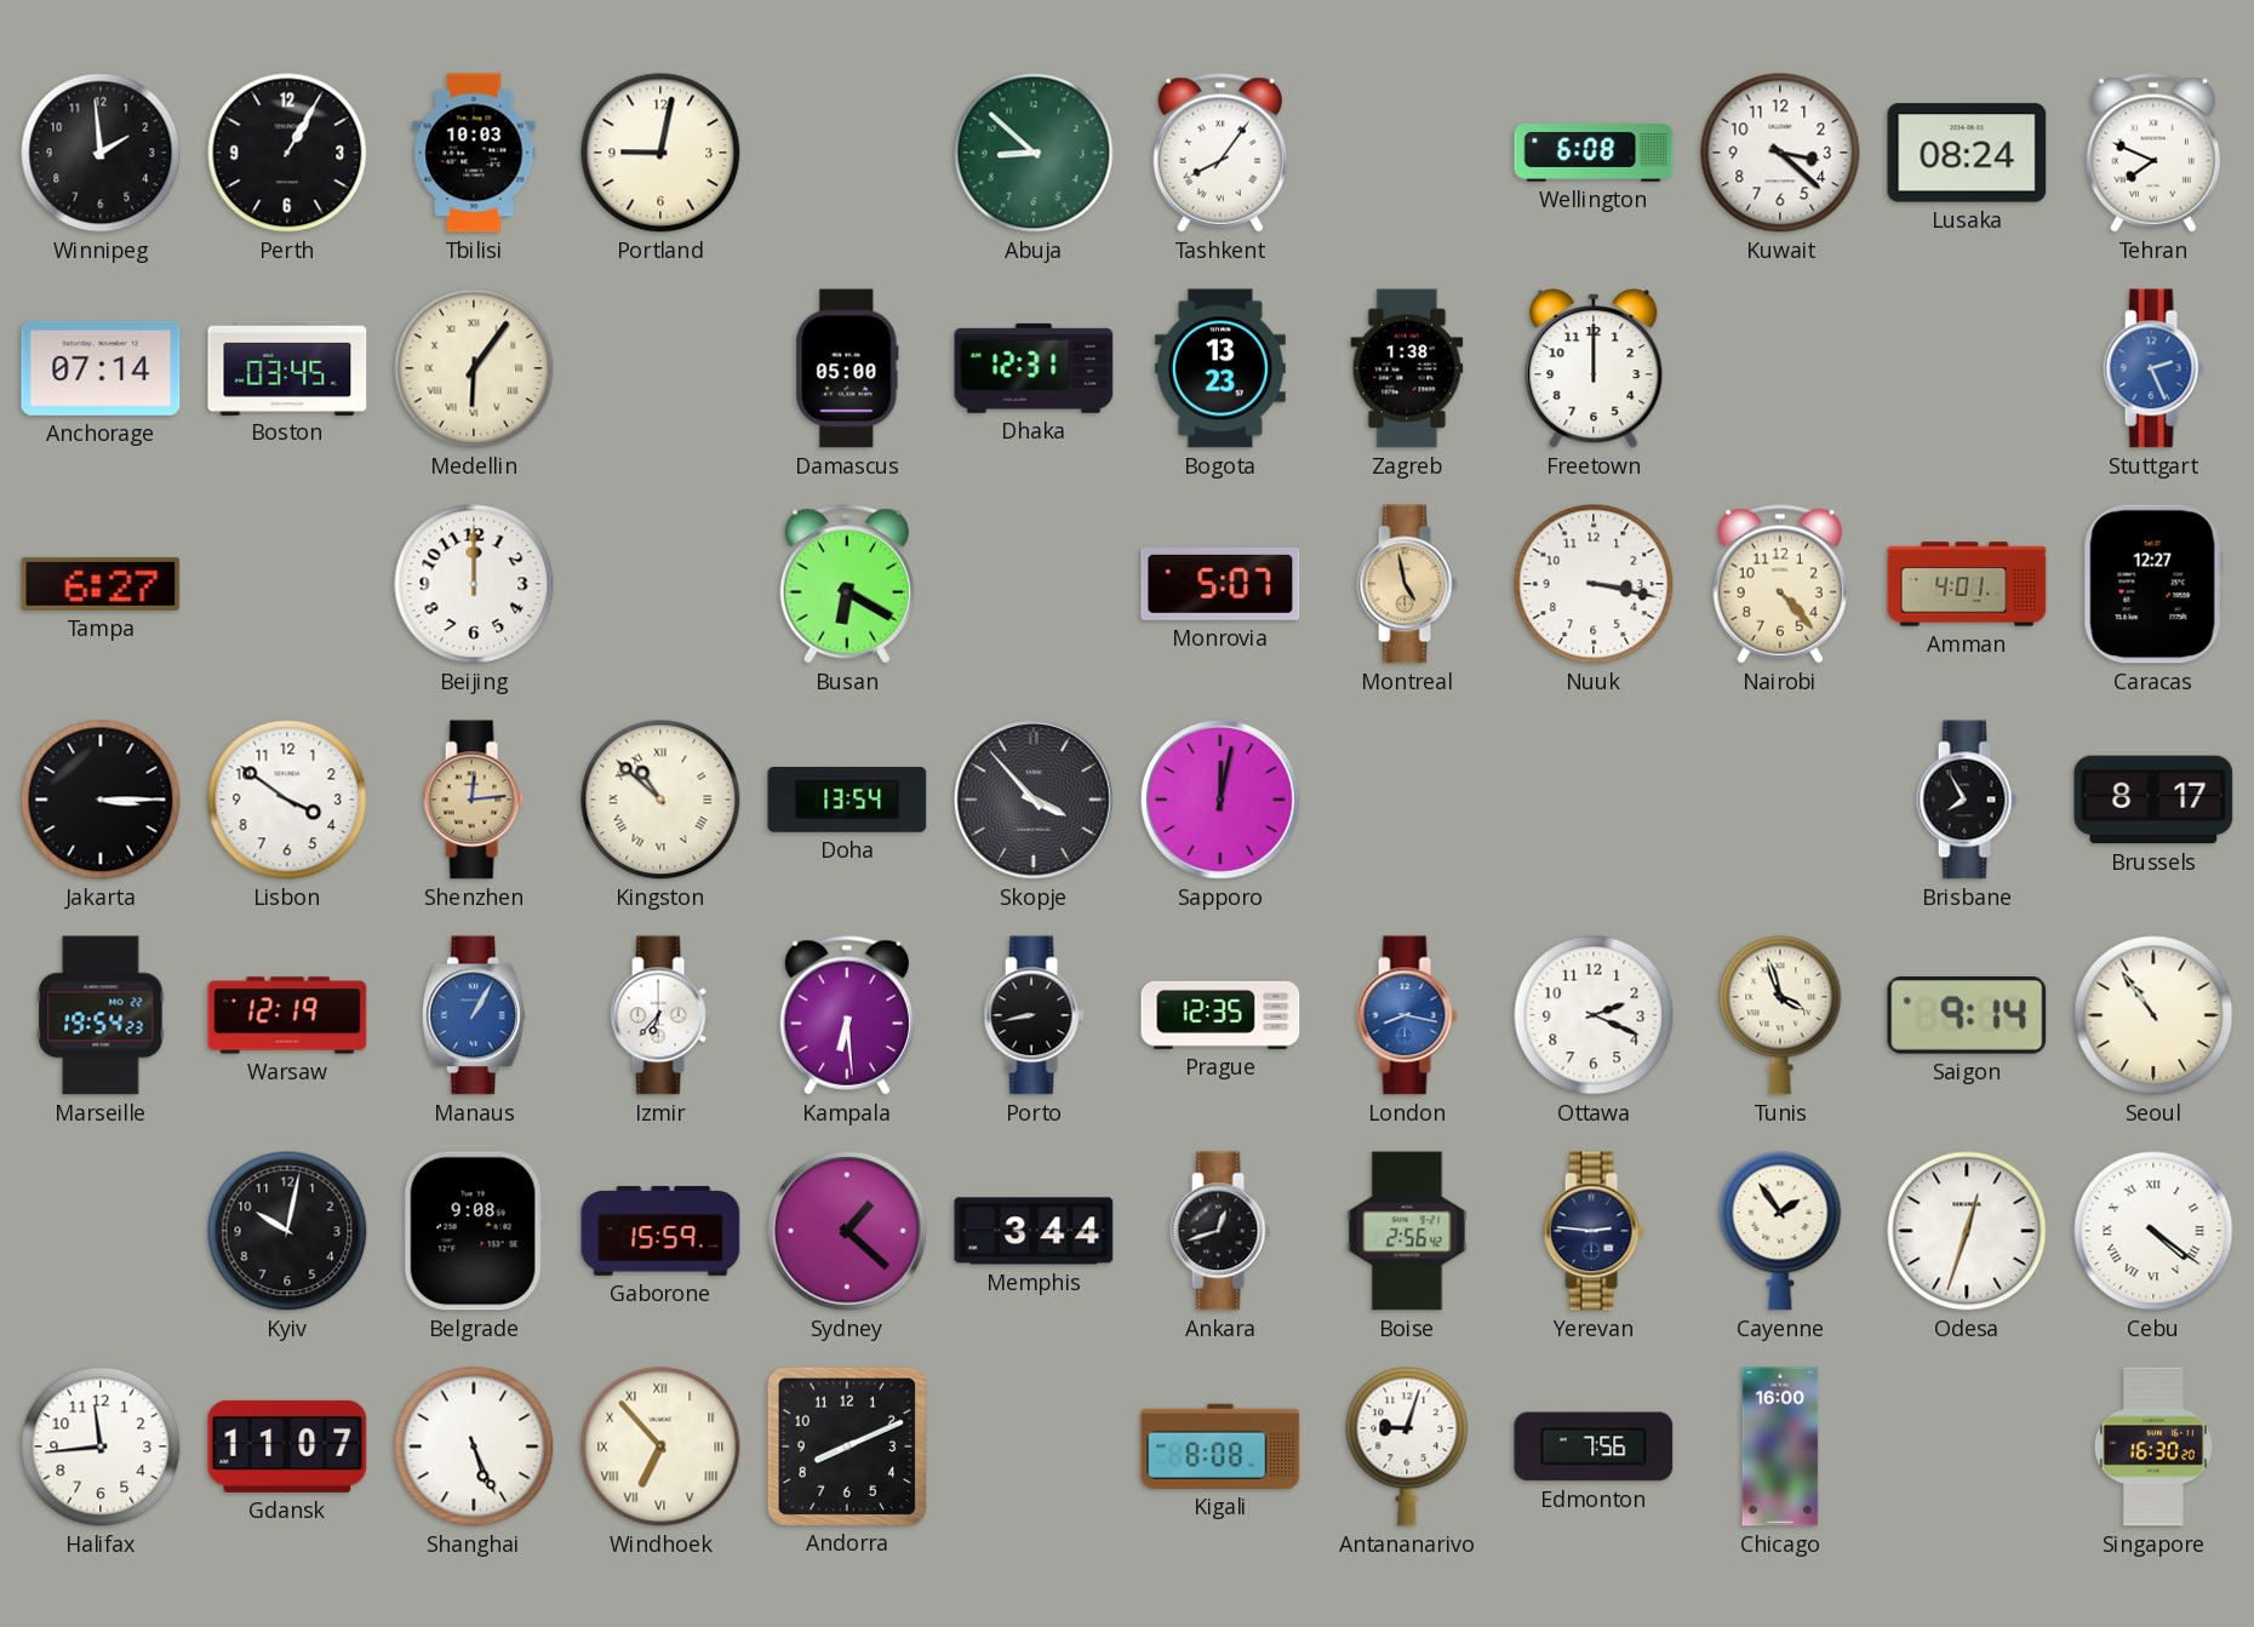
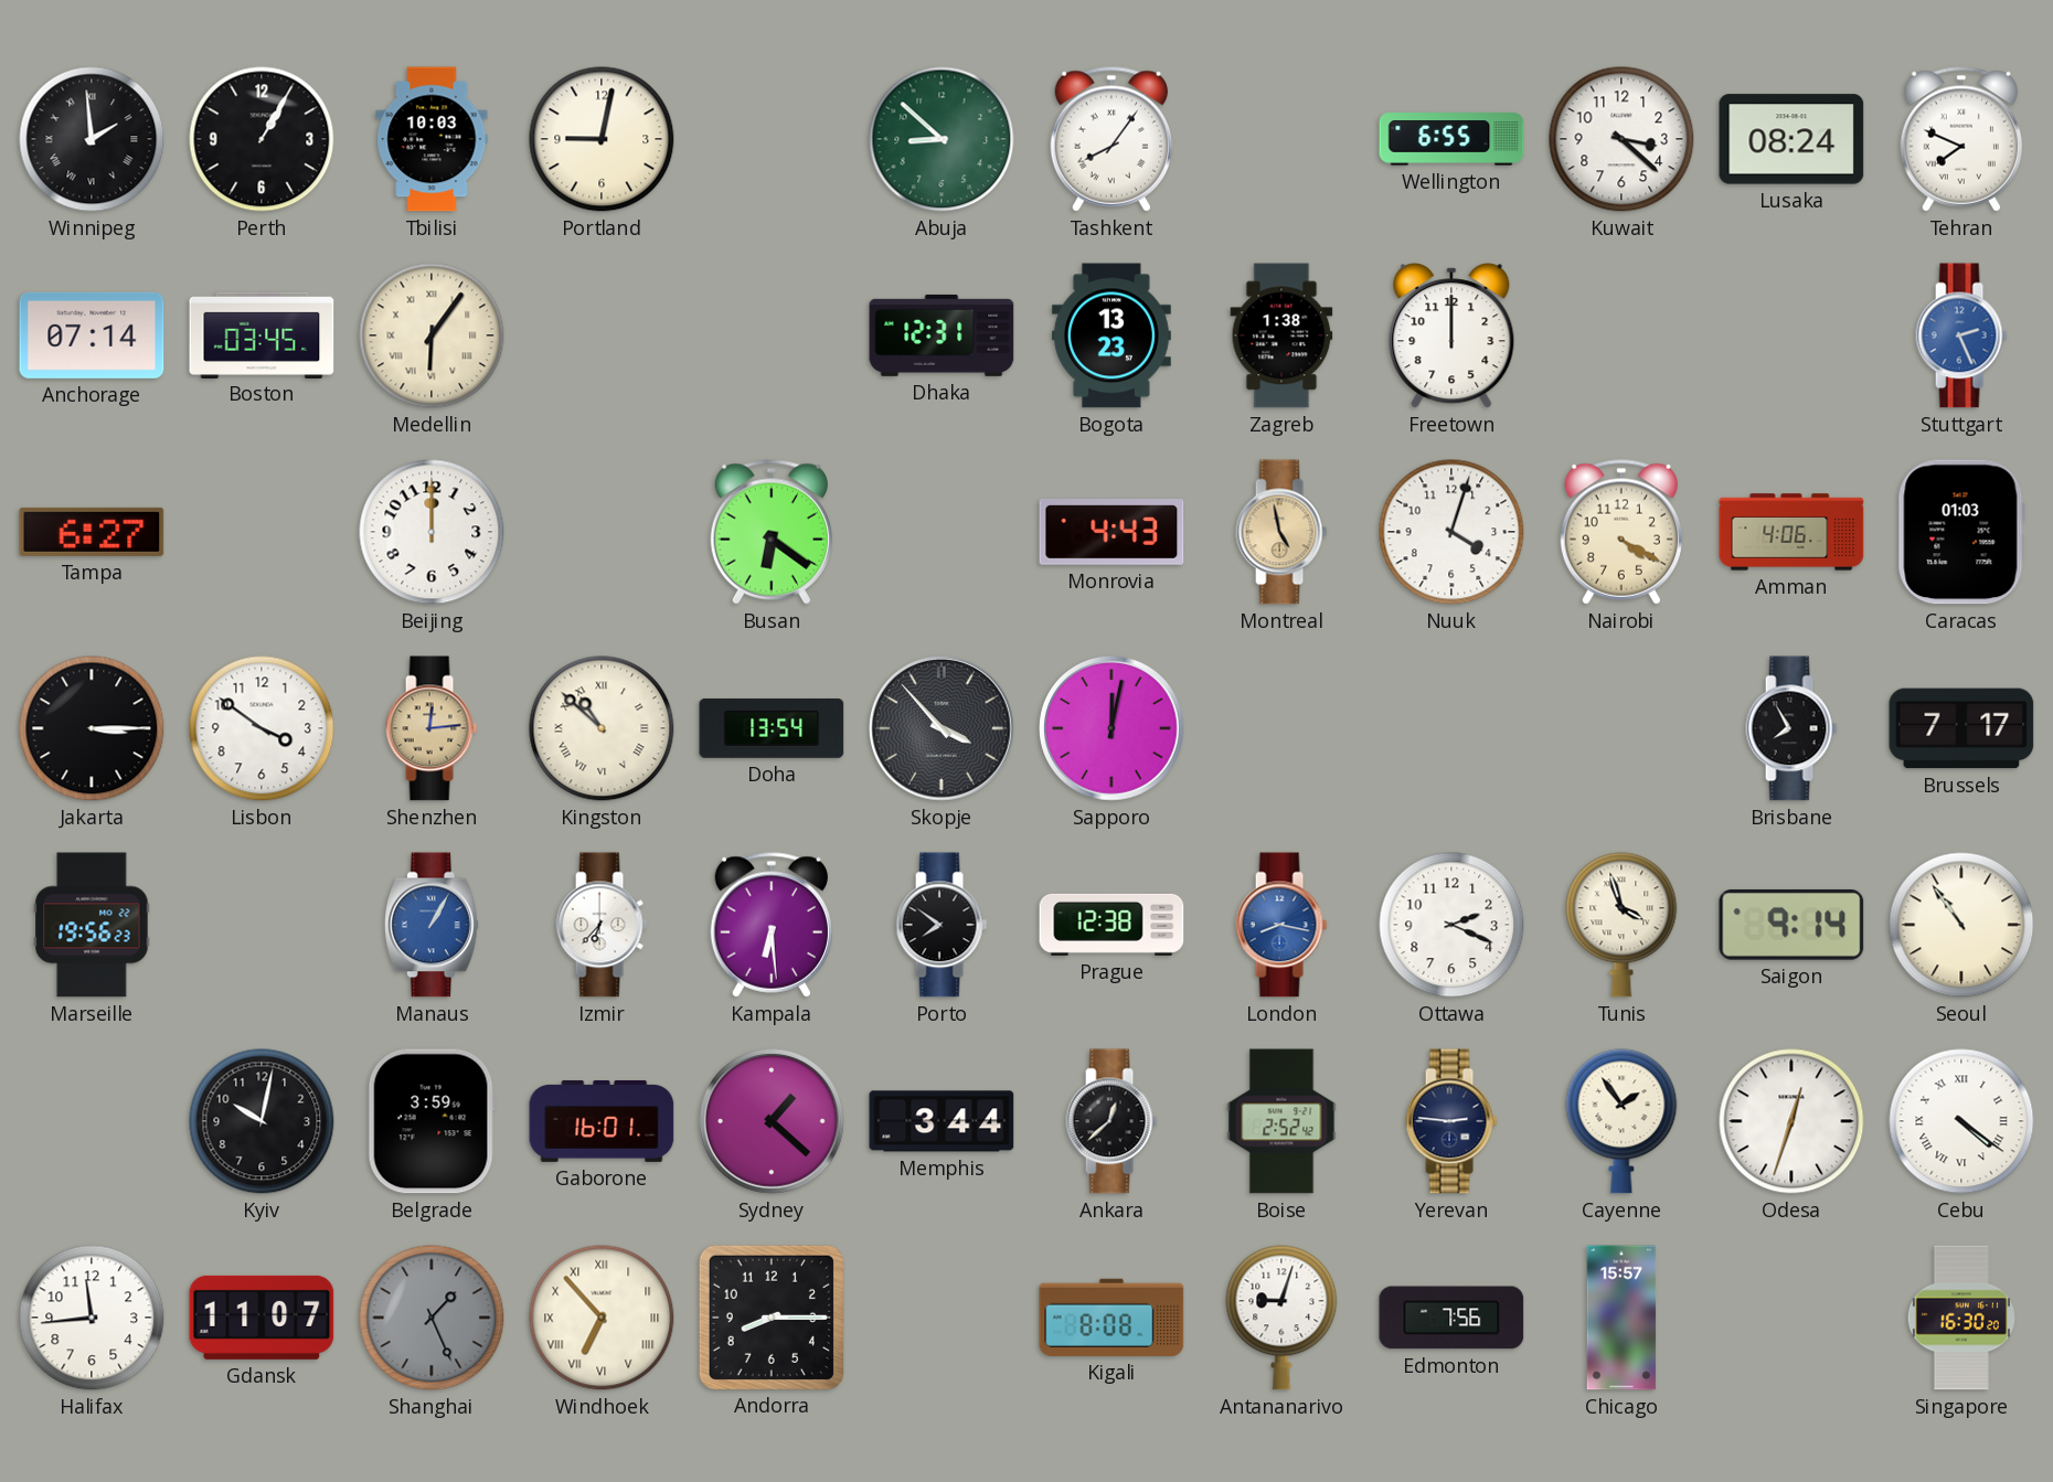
Winnipeg numerals: Arabic -> Roman (92, 139)
Wellington: 6:08 -> 6:55 (1451, 139)
Damascus: 05:00 -> none (847, 368)
Busan: 6:20 -> 6:21 (772, 532)
Monrovia: 5:07 -> 4:43 (1111, 533)
Nuuk: 3:17 -> 4:03 (1451, 532)
Nairobi: 4:23 -> 4:20 (1621, 532)
Amman: 4:01 -> 4:06 (1791, 532)
Caracas: 12:27 -> 01:03 (1961, 532)
Brussels: 8:17 -> 7:17 (1961, 728)
Marseille: 19:54 -> 19:56 (92, 925)
Warsaw: 12:19 -> none (287, 1015)
Porto: 8:43 -> 7:51 (942, 925)
Prague: 12:35 -> 12:38 (1111, 925)
Belgrade: 9:08 -> 3:59 (432, 1121)
Gaborone: 15:59 -> 16:01 (602, 1121)
Ankara: 12:42 -> 12:38 (1111, 1121)
Boise: 2:56 -> 2:52 (1281, 1121)
Shanghai: 5:26 -> 1:26 (432, 1318)
Shanghai dial: white -> grey (432, 1318)
Andorra: 8:11 -> 8:15 (770, 1316)
Chicago: 16:00 -> 15:57 (1621, 1318)
